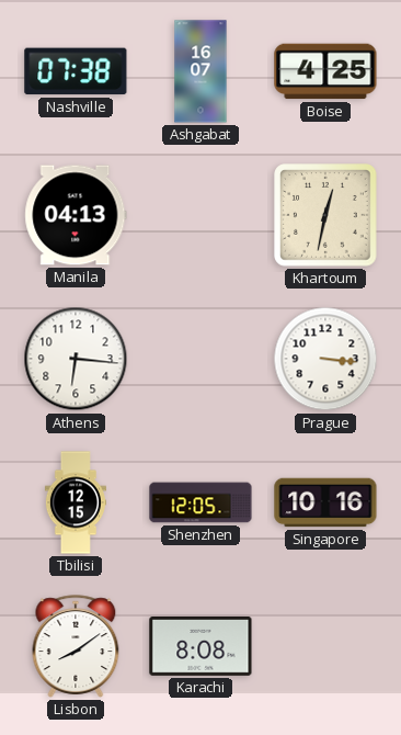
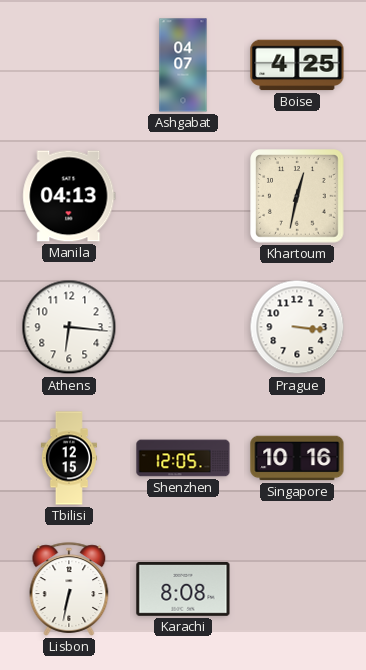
Nashville: 07:38 -> none (76, 71)
Ashgabat: 16:07 -> 04:07 (183, 65)
Lisbon: 8:09 -> 6:32 (69, 589)
